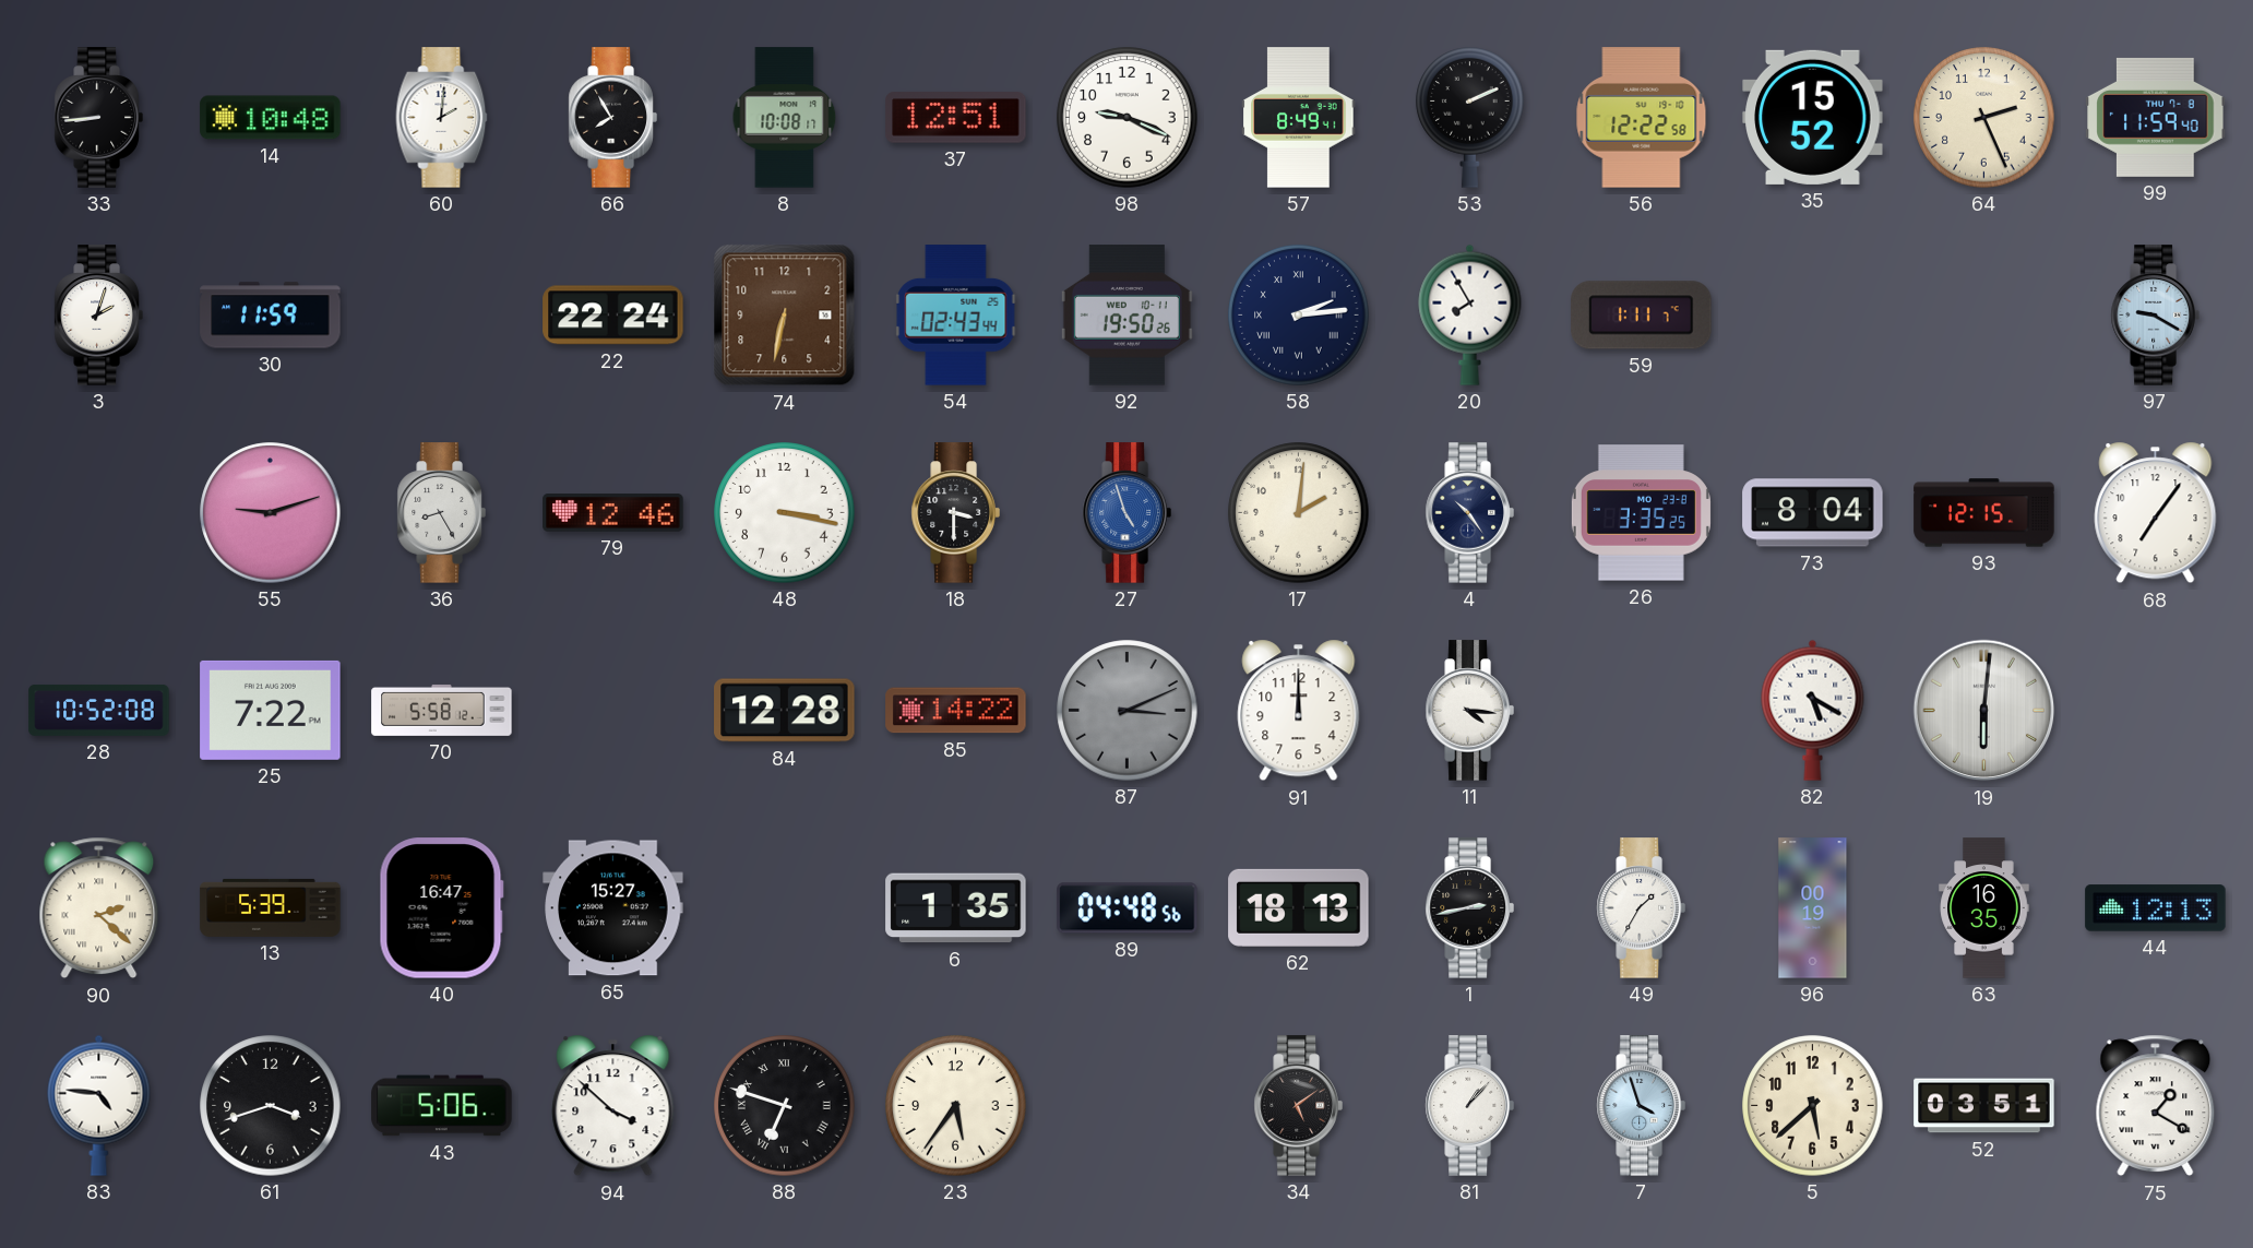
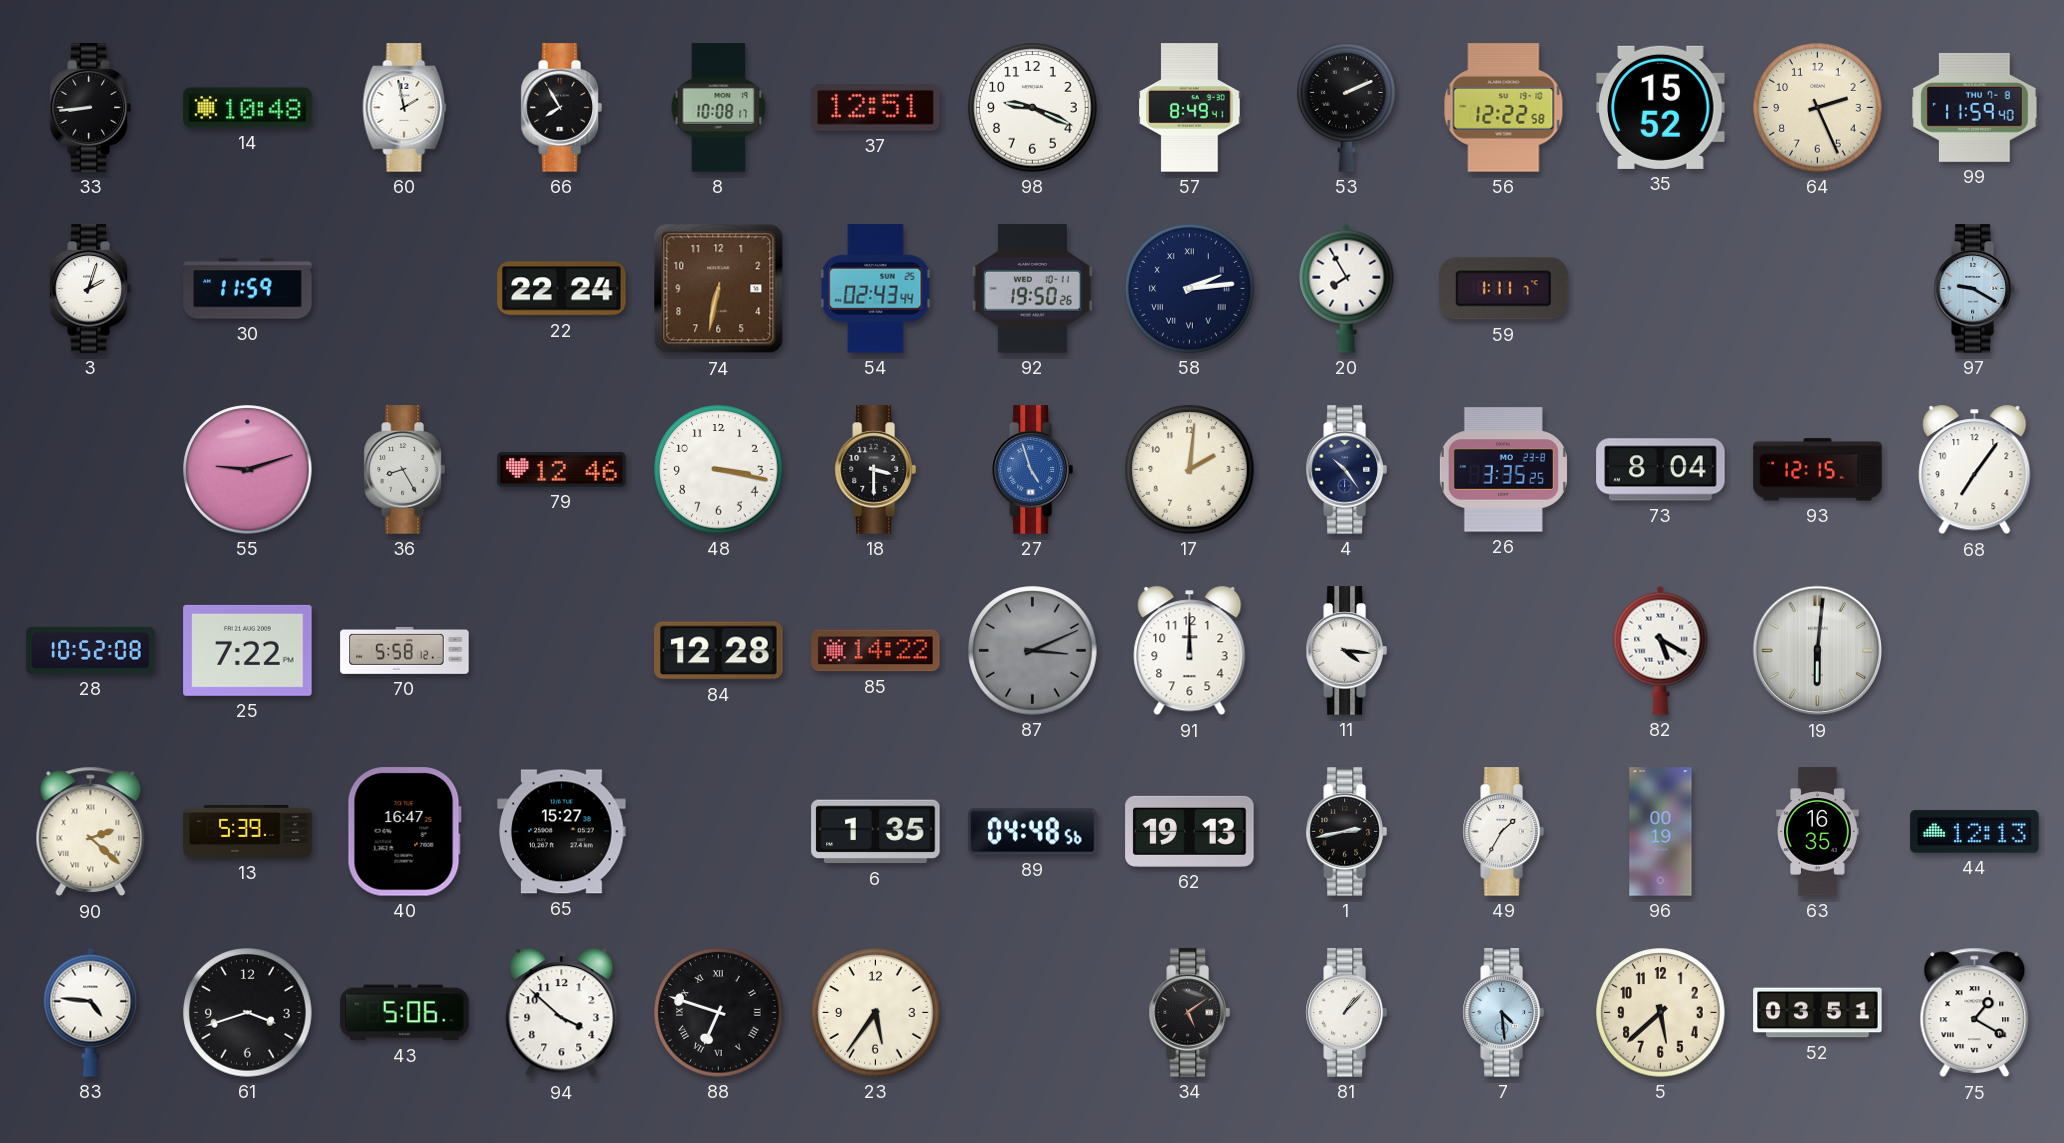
60: 2:01 -> 1:58 (405, 108)
62: 18:13 -> 19:13 (1190, 831)
7: 3:57 -> 4:29 (1503, 1013)
